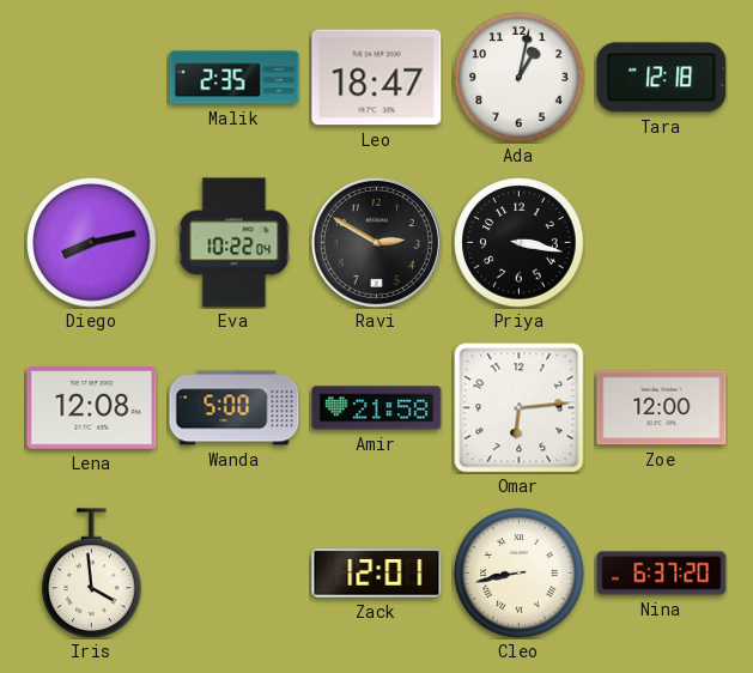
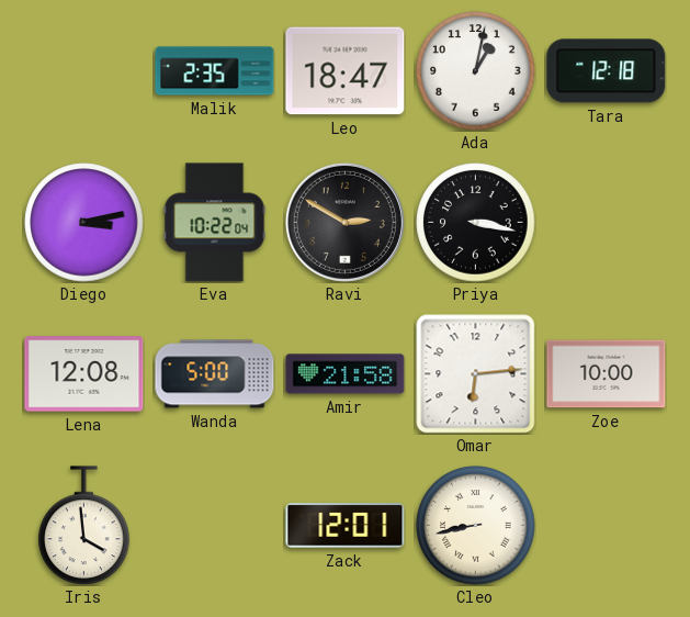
Diego: 8:13 -> 3:13 (84, 223)
Zoe: 12:00 -> 10:00 (607, 374)
Nina: 6:37 -> none (662, 574)
